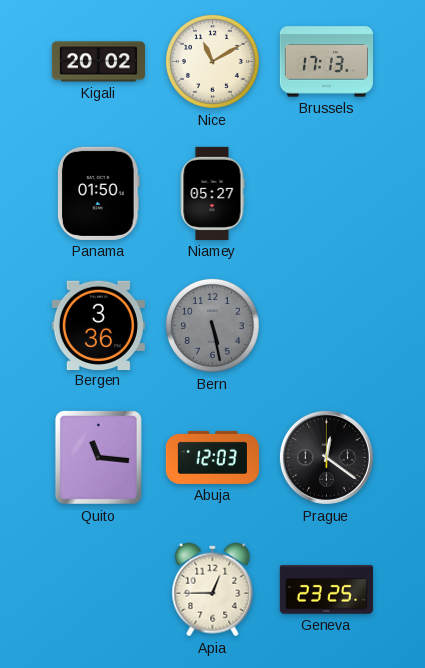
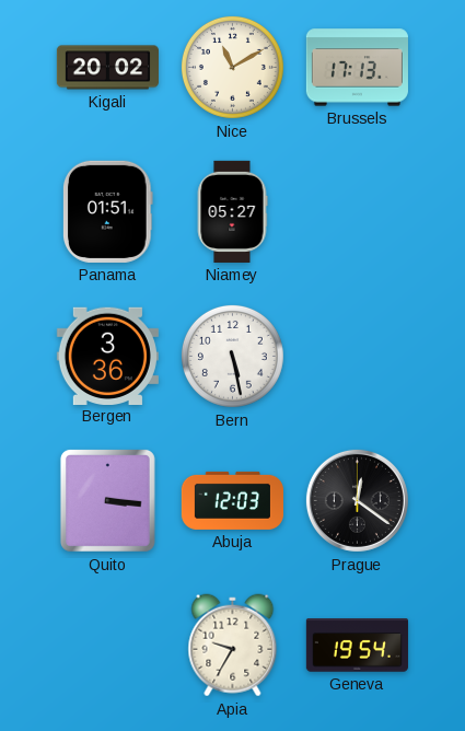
Panama: 01:50 -> 01:51 (108, 211)
Bern dial: grey -> white (232, 356)
Quito: 11:16 -> 3:16 (107, 500)
Apia: 12:45 -> 9:35 (233, 646)
Geneva: 23:25 -> 19:54 (357, 646)
